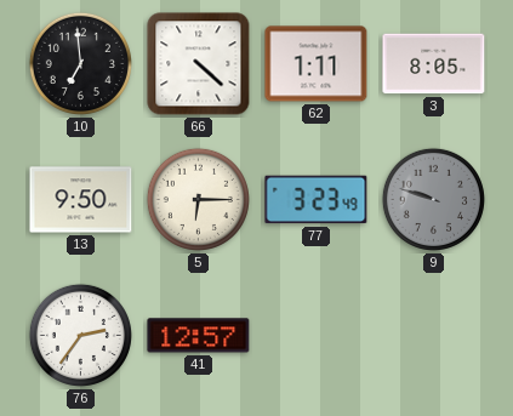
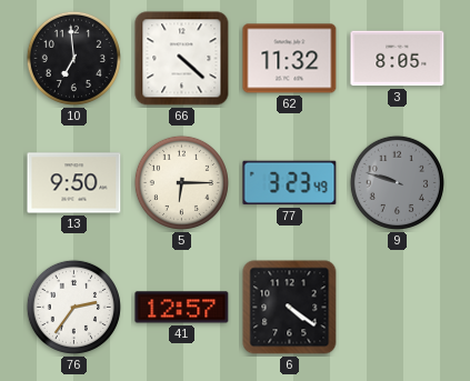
62: 1:11 -> 11:32 (290, 59)
6: none -> 4:21 (290, 308)
